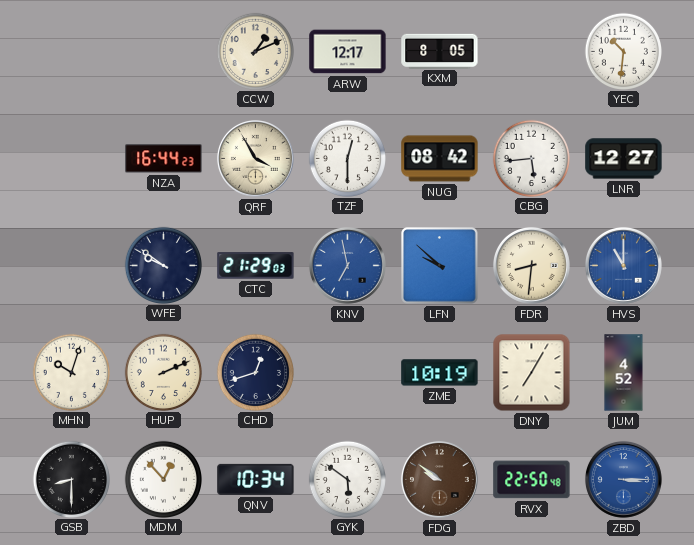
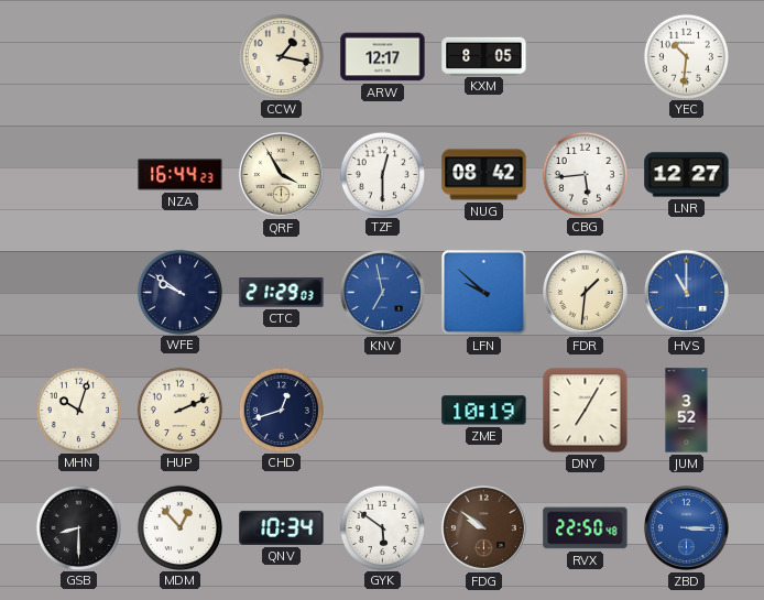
CCW: 1:11 -> 1:17 (281, 56)
FDR: 8:31 -> 1:31 (585, 292)
JUM: 4:52 -> 3:52 (687, 411)
